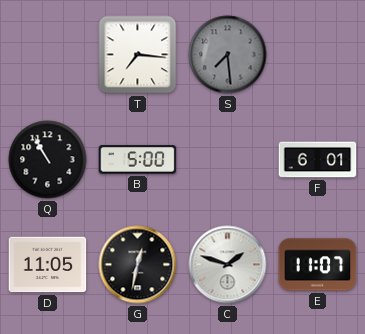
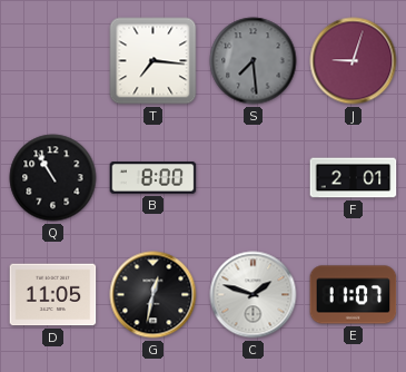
J: none -> 9:03 (354, 61)
B: 5:00 -> 8:00 (154, 178)
F: 6:01 -> 2:01 (354, 178)
